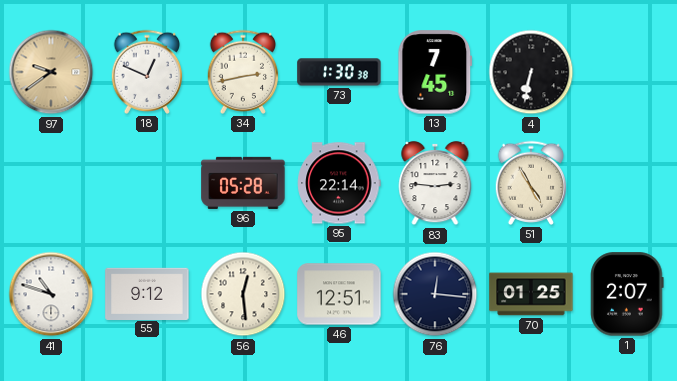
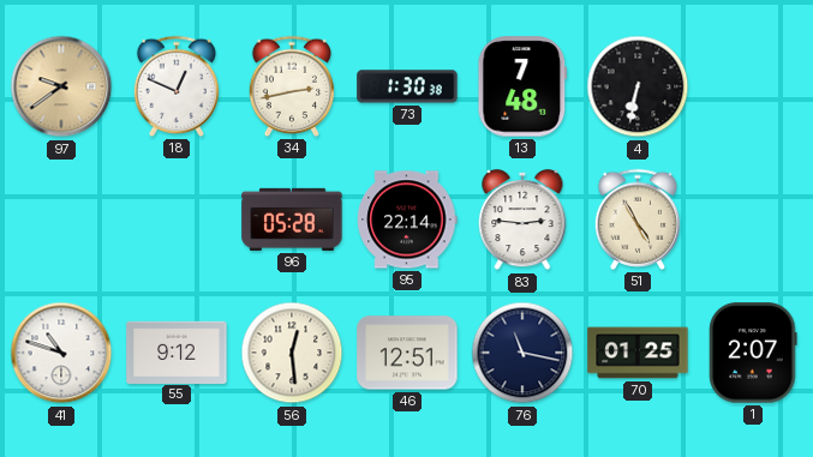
13: 7:45 -> 7:48 (522, 86)
76: 12:16 -> 11:17 (522, 353)
